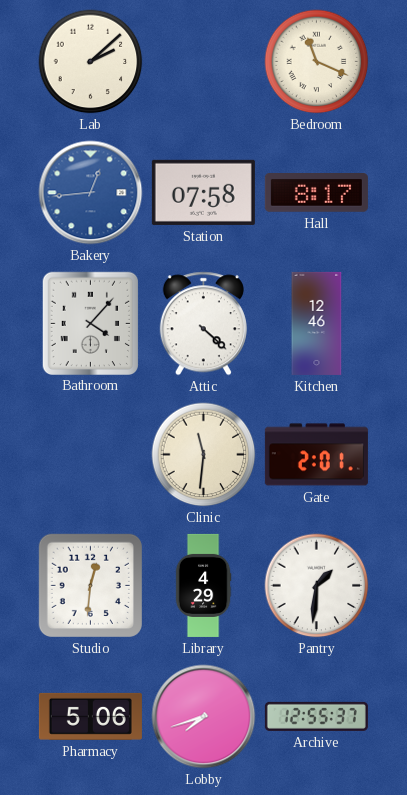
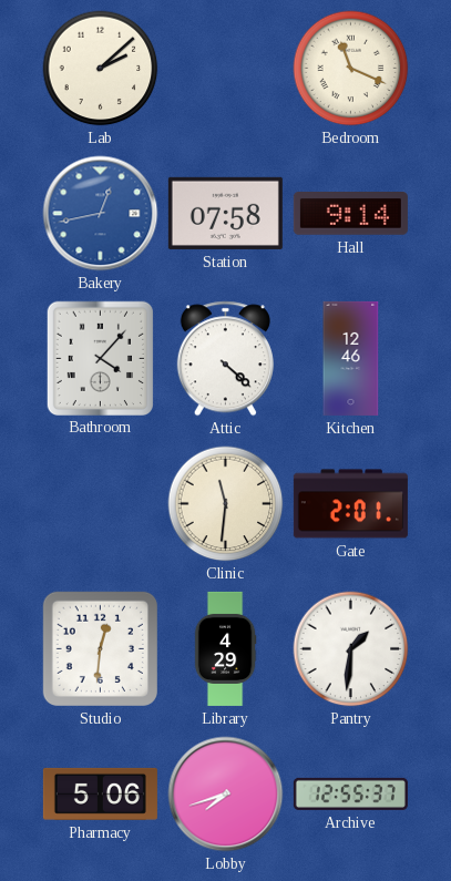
Bakery: 12:44 -> 12:43 (101, 214)
Hall: 8:17 -> 9:14 (350, 214)
